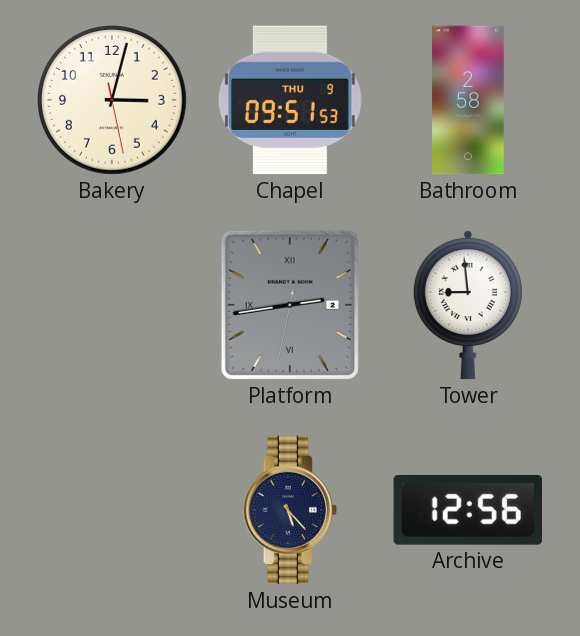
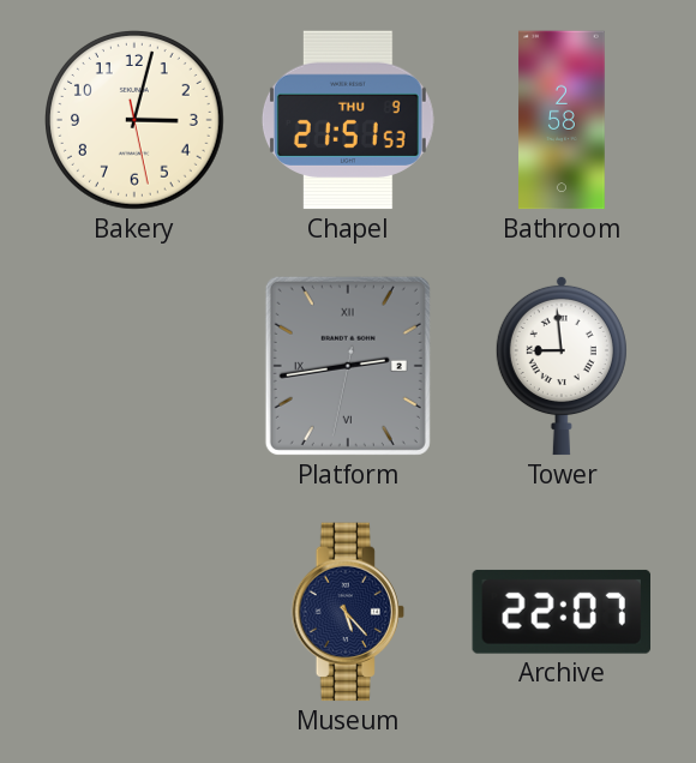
Chapel: 09:51 -> 21:51 (348, 120)
Archive: 12:56 -> 22:07 (560, 612)
